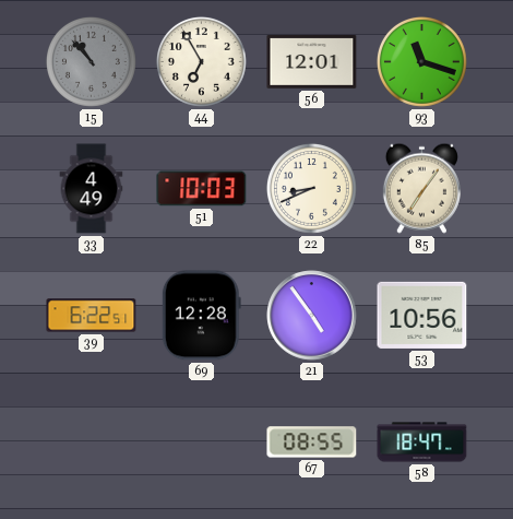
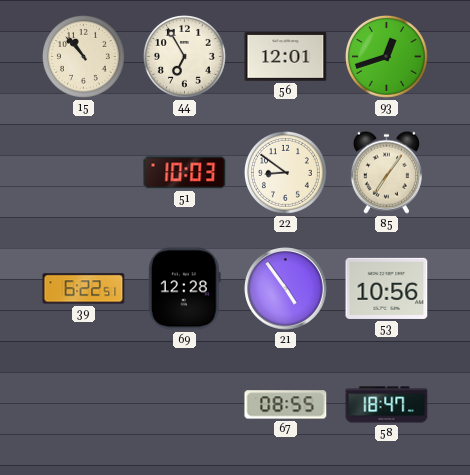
15 dial: grey -> cream (83, 56)
93: 11:18 -> 12:42 (386, 56)
33: 4:49 -> none (92, 189)
22: 8:41 -> 8:51 (285, 172)
